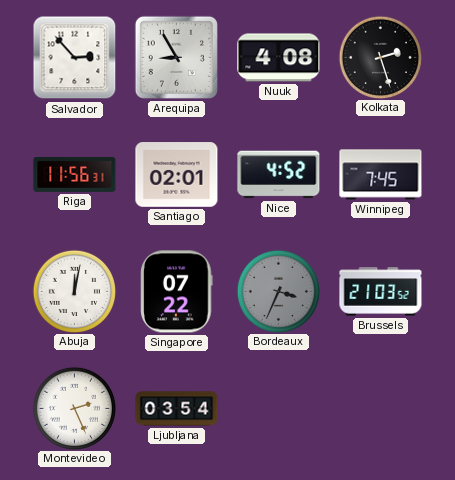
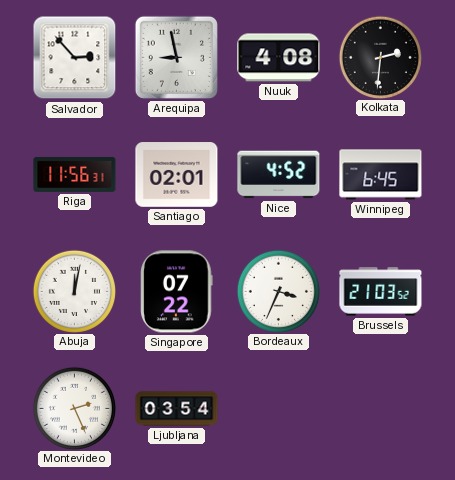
Arequipa: 8:55 -> 8:58 (176, 57)
Kolkata: 2:27 -> 2:31 (380, 57)
Winnipeg: 7:45 -> 6:45 (381, 175)
Bordeaux dial: grey -> white (278, 291)
